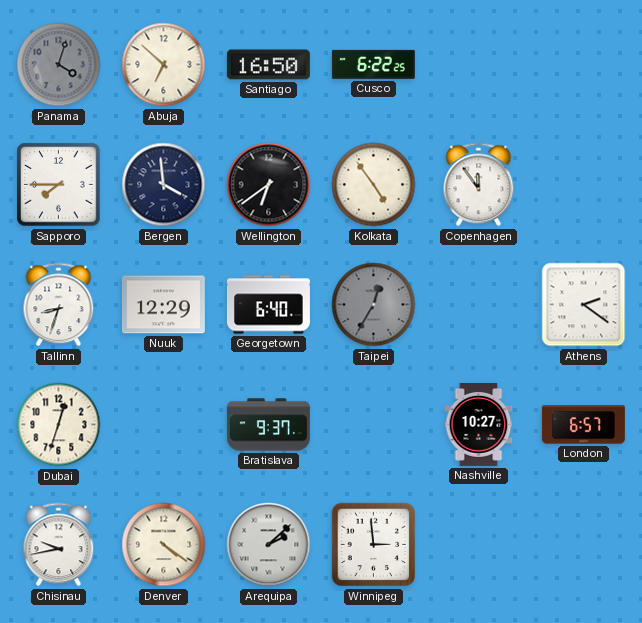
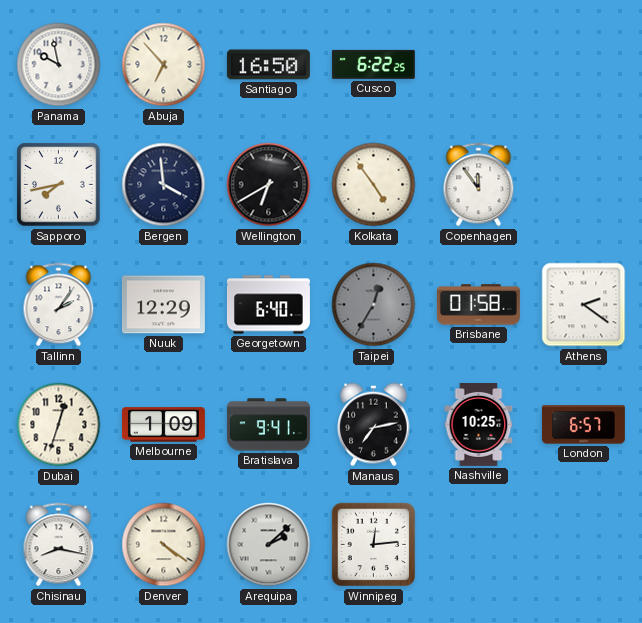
Panama: 4:03 -> 9:58 (59, 65)
Panama dial: grey -> white (59, 65)
Abuja: 6:52 -> 6:53 (164, 65)
Sapporo: 7:45 -> 7:43 (59, 185)
Wellington: 6:39 -> 6:40 (269, 185)
Tallinn: 8:33 -> 2:06 (59, 305)
Brisbane: none -> 01:58 (478, 305)
Melbourne: none -> 1:09 (163, 425)
Bratislava: 9:37 -> 9:41 (268, 425)
Manaus: none -> 7:13 (374, 425)
Nashville: 10:27 -> 10:25 (479, 424)
Chisinau: 9:43 -> 8:17 (59, 545)
Winnipeg: 2:59 -> 12:14 (374, 545)
